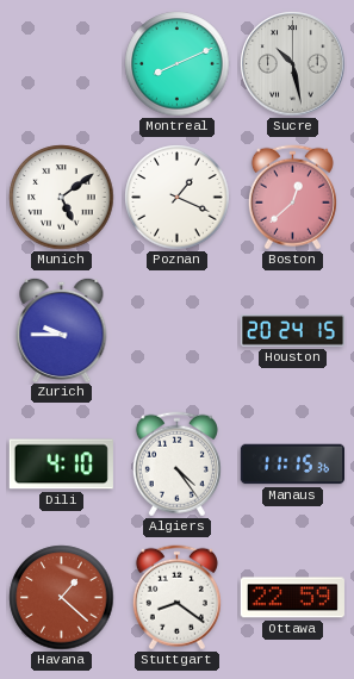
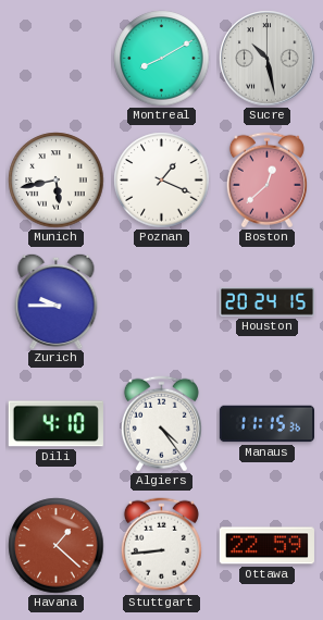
Montreal: 8:11 -> 8:10 (162, 59)
Munich: 5:09 -> 5:43 (57, 181)
Stuttgart: 8:21 -> 8:44 (161, 546)
